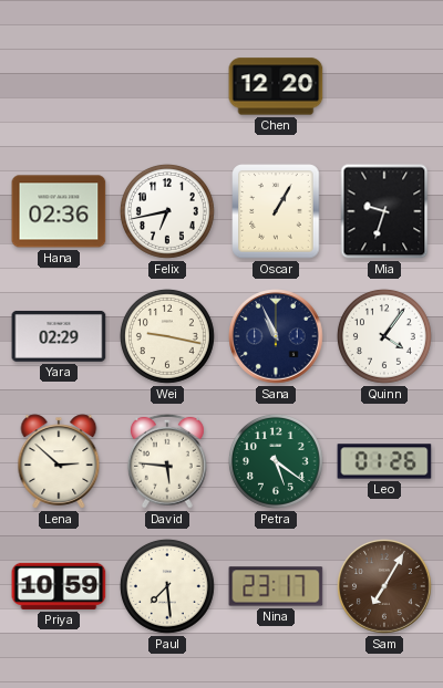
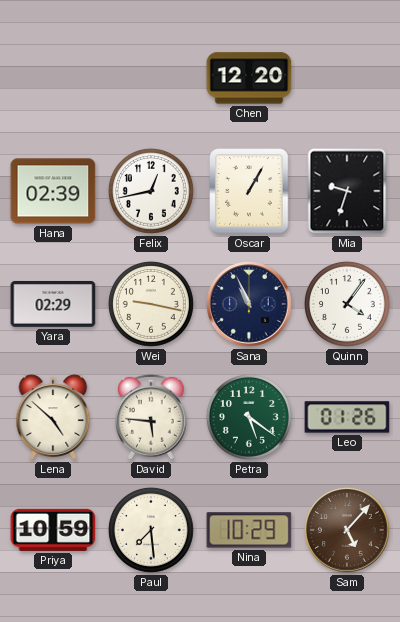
Hana: 02:36 -> 02:39 (53, 191)
Felix: 6:43 -> 12:43 (151, 191)
Lena: 2:52 -> 4:52 (53, 417)
Nina: 23:17 -> 10:29 (249, 530)
Sam: 7:05 -> 5:07 (347, 530)
